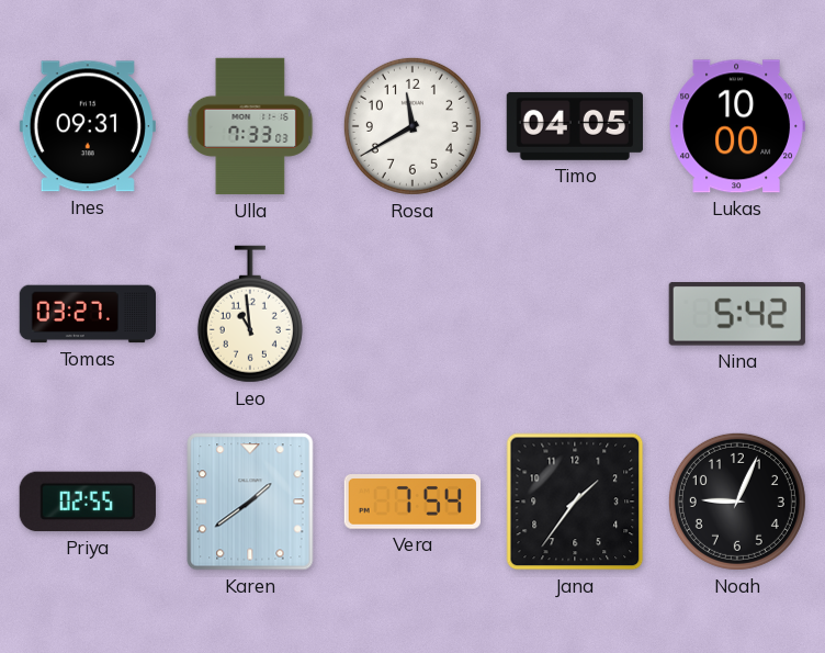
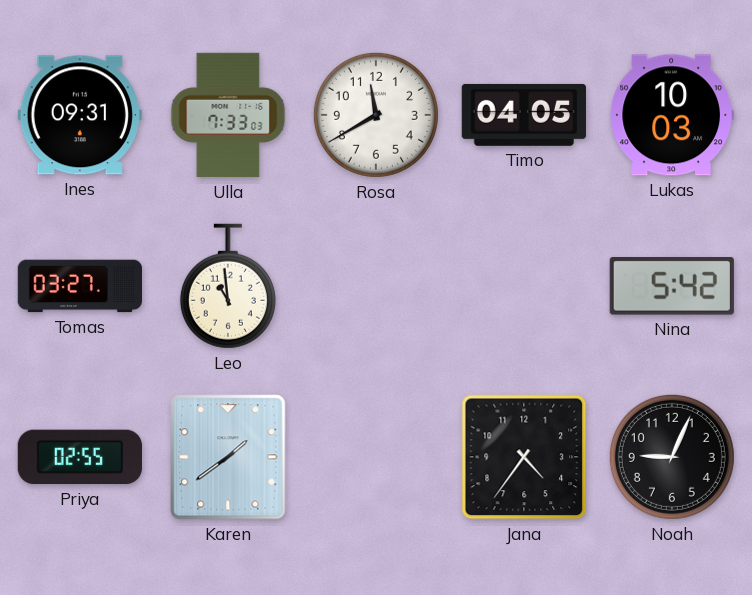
Lukas: 10:00 -> 10:03 (672, 115)
Vera: 7:54 -> none (411, 502)
Jana: 1:36 -> 4:36 (524, 457)
